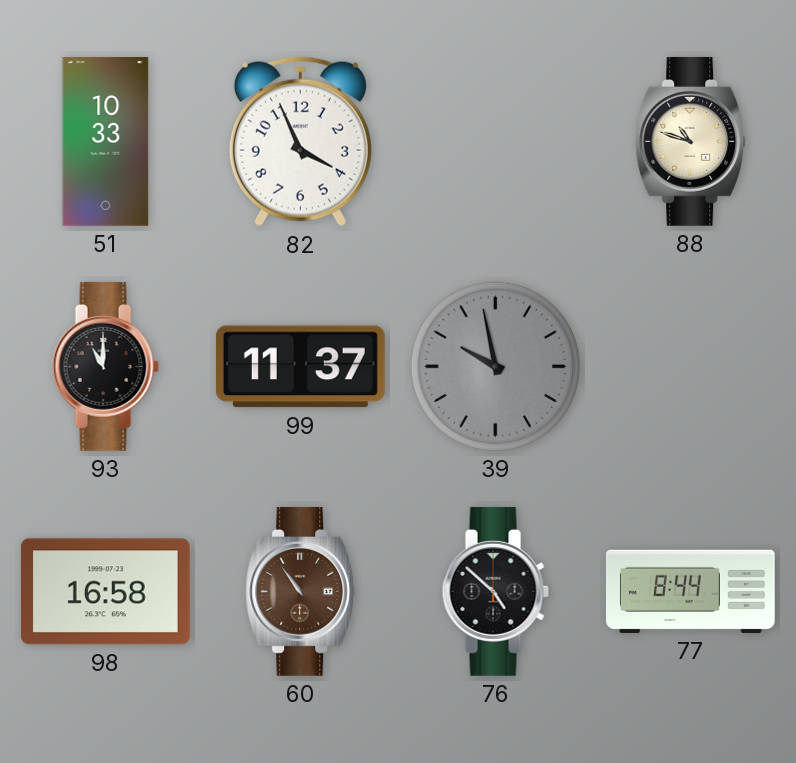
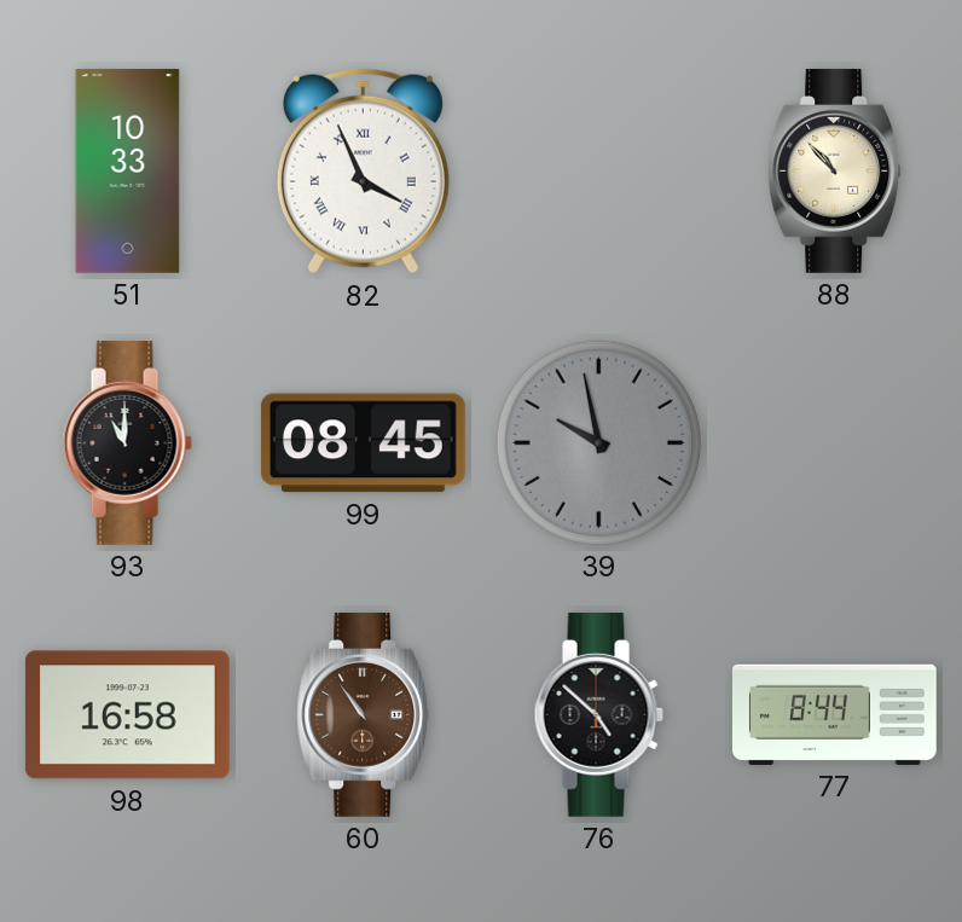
82 numerals: Arabic -> Roman (363, 172)
88: 10:48 -> 10:53 (835, 170)
99: 11:37 -> 08:45 (363, 443)
